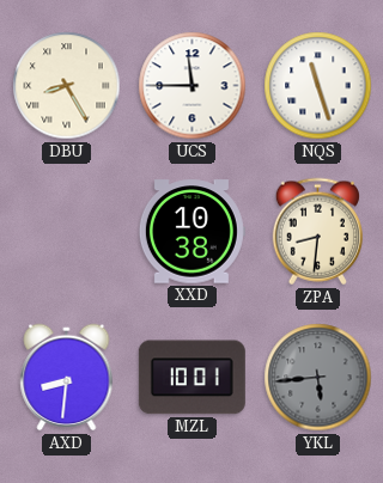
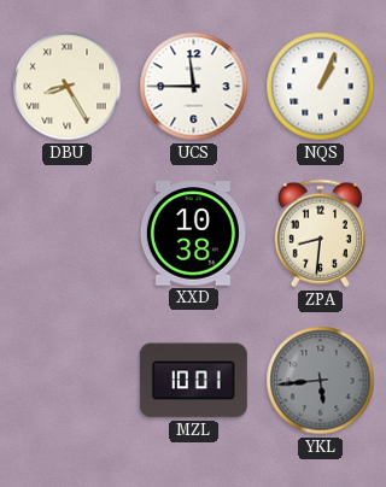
NQS: 11:27 -> 1:04 (321, 87)
AXD: 8:31 -> none (67, 378)
